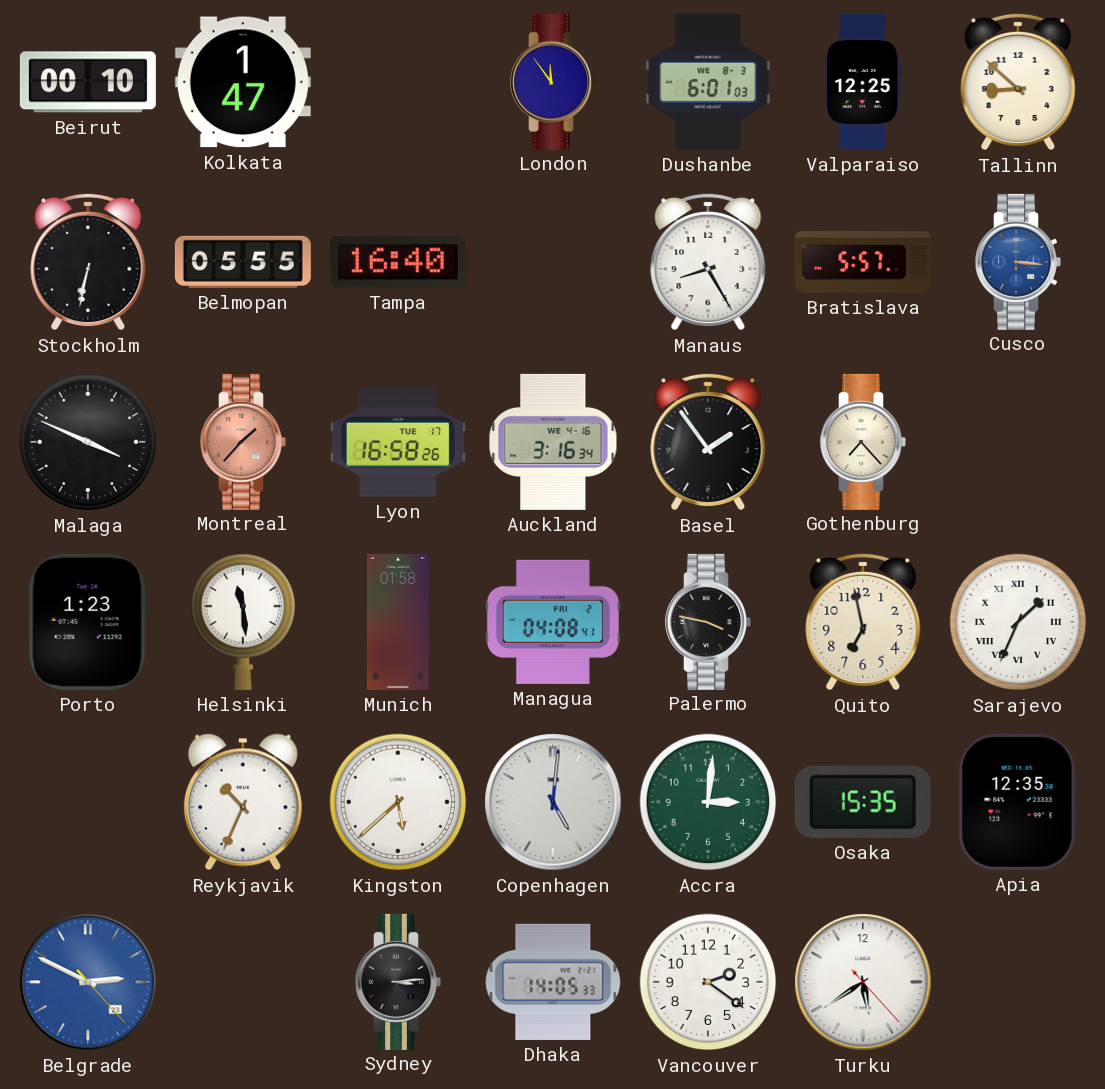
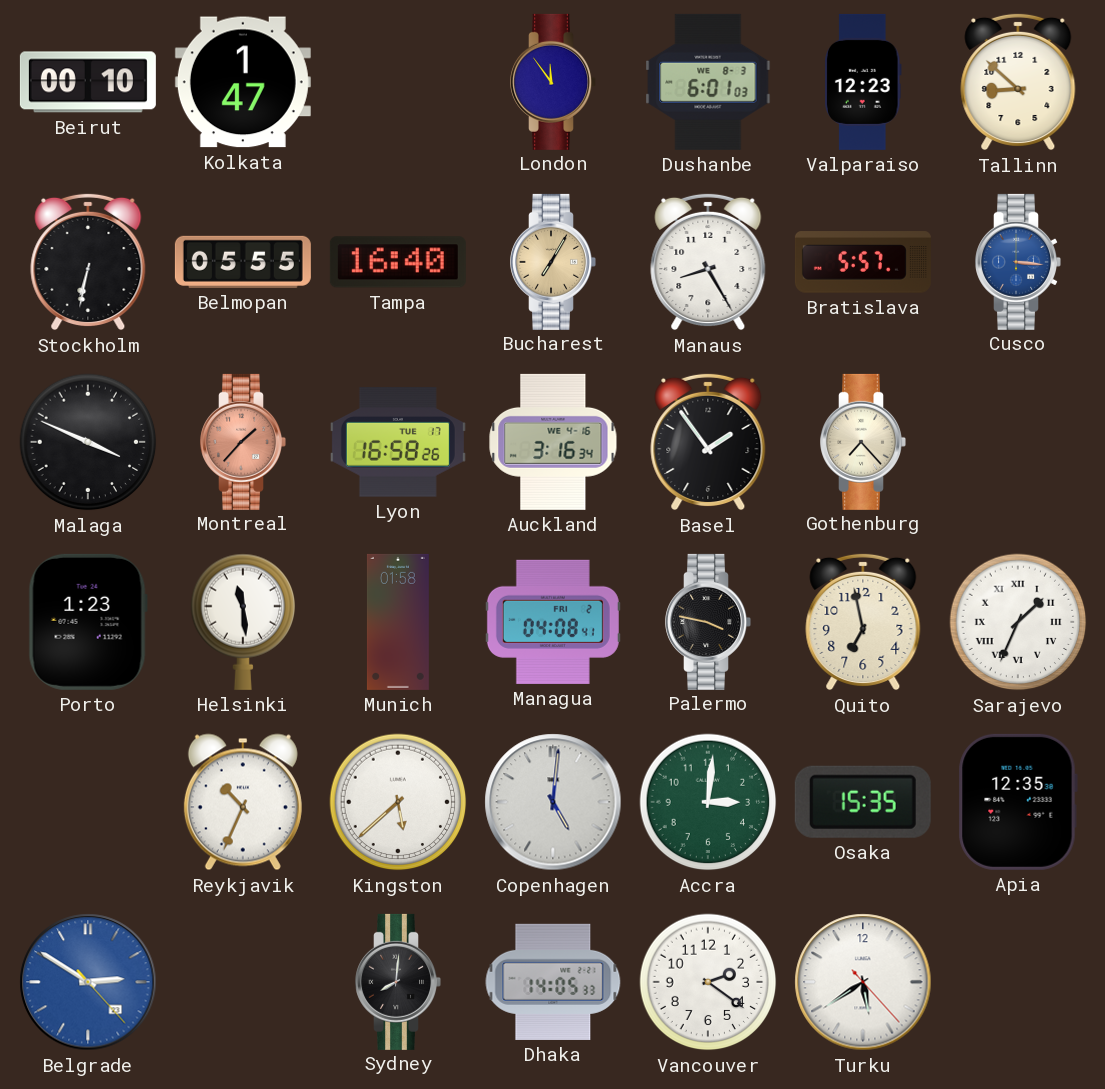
Valparaiso: 12:25 -> 12:23 (864, 82)
Bucharest: none -> 7:05 (553, 262)
Belgrade: 2:49 -> 2:50 (88, 982)
Sydney: 3:14 -> 8:01 (398, 982)
